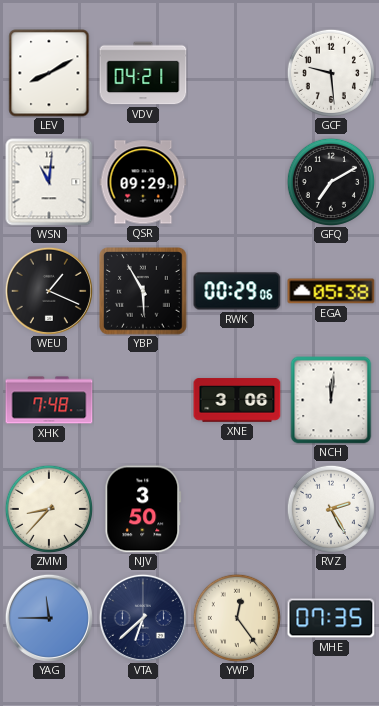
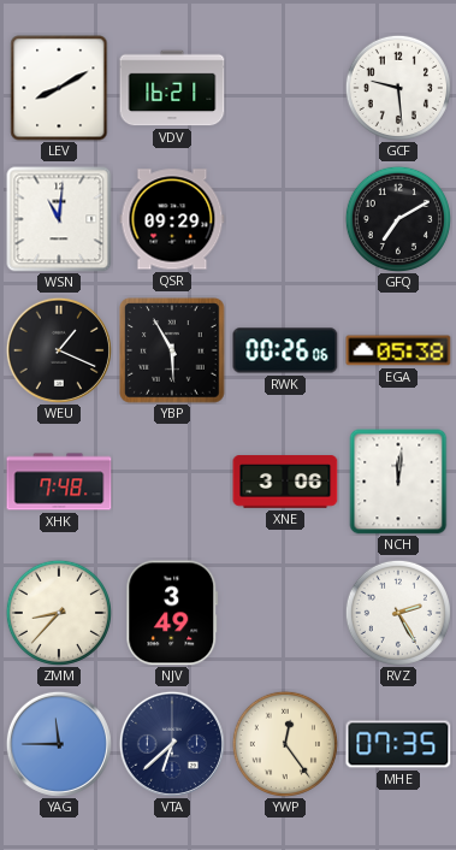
VDV: 04:21 -> 16:21 (172, 88)
RWK: 00:29 -> 00:26 (285, 350)
NJV: 3:50 -> 3:49 (172, 613)
